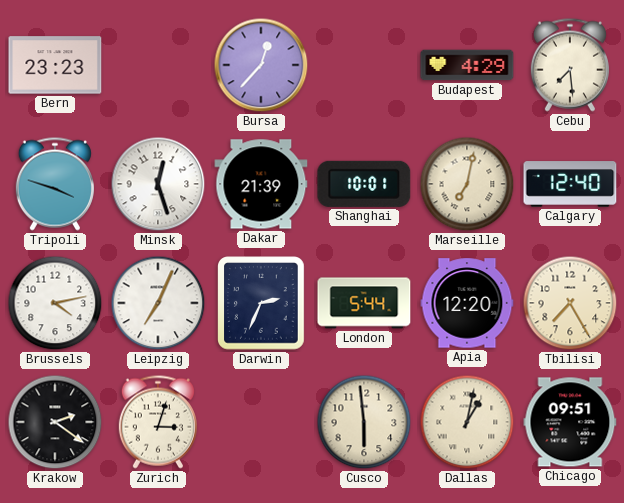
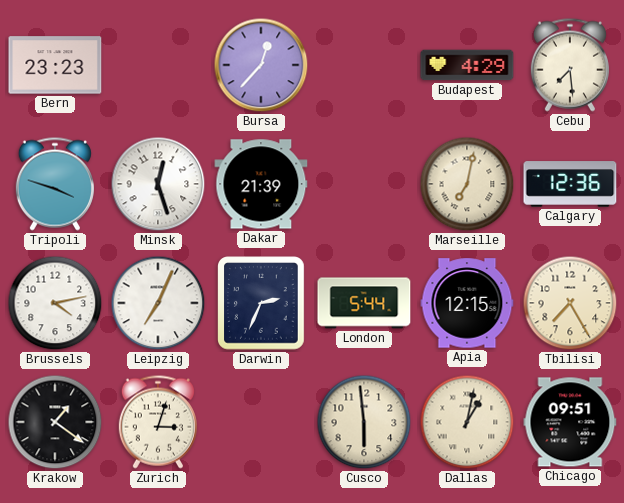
Shanghai: 10:01 -> none (364, 184)
Calgary: 12:40 -> 12:36 (570, 184)
Apia: 12:20 -> 12:15 (467, 303)
Krakow: 2:21 -> 1:21 (55, 422)
